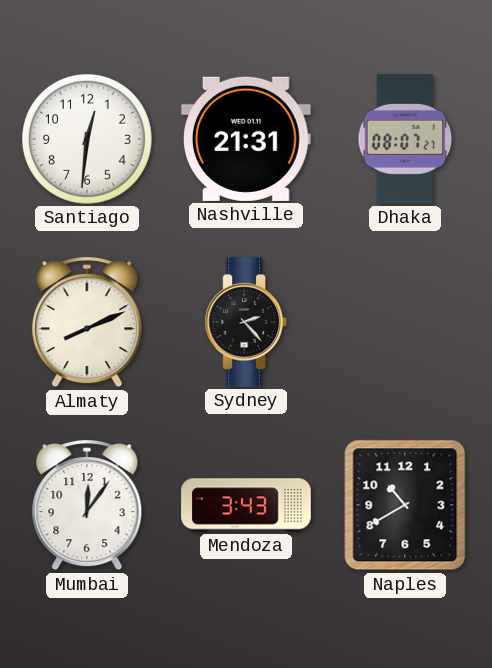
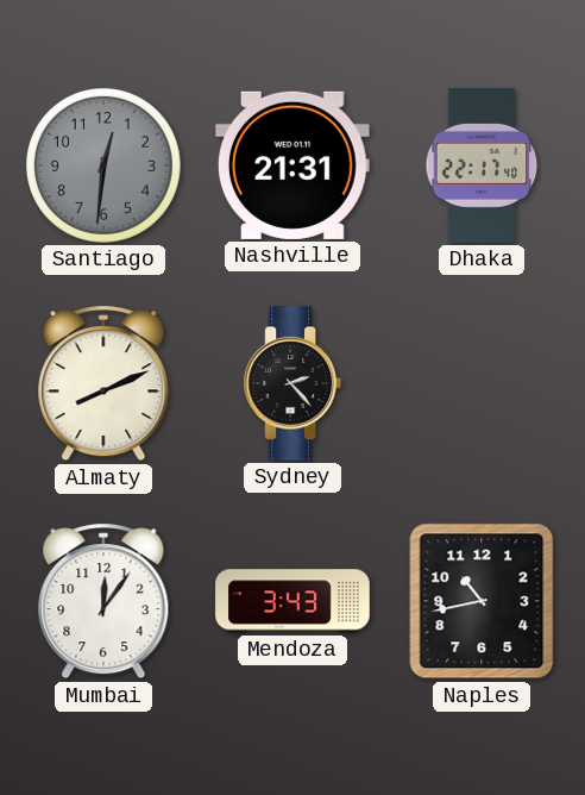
Santiago dial: white -> grey (103, 165)
Dhaka: 08:07 -> 22:17 (482, 165)
Naples: 10:40 -> 10:43 (482, 601)
